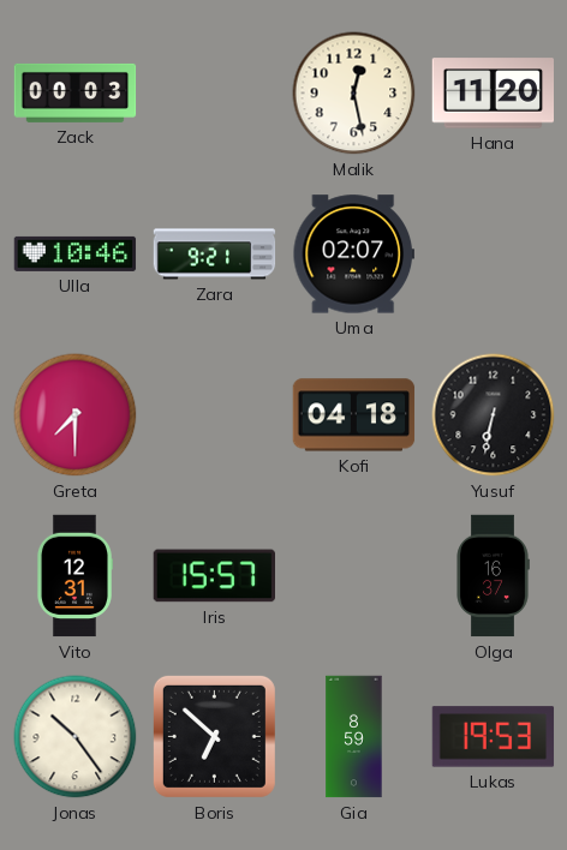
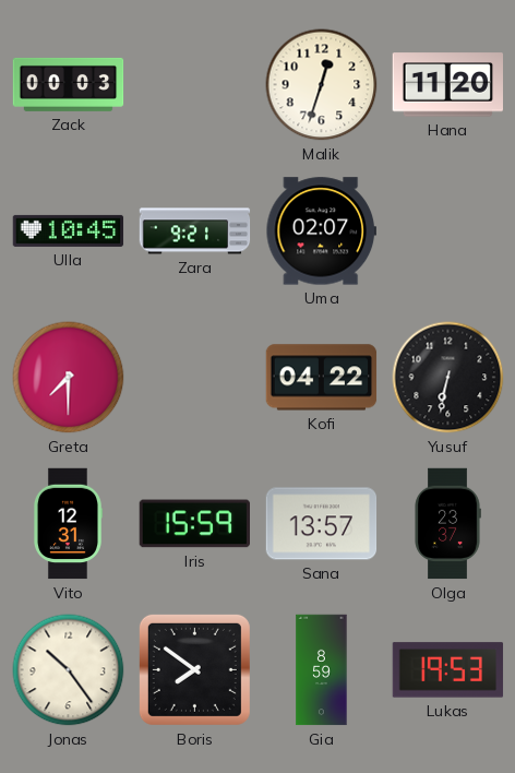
Malik: 12:28 -> 12:33 (322, 85)
Ulla: 10:46 -> 10:45 (69, 230)
Kofi: 04:18 -> 04:22 (322, 378)
Iris: 15:57 -> 15:59 (194, 524)
Sana: none -> 13:57 (322, 524)
Olga: 16:37 -> 23:37 (447, 524)
Boris: 6:52 -> 7:51 (194, 669)
